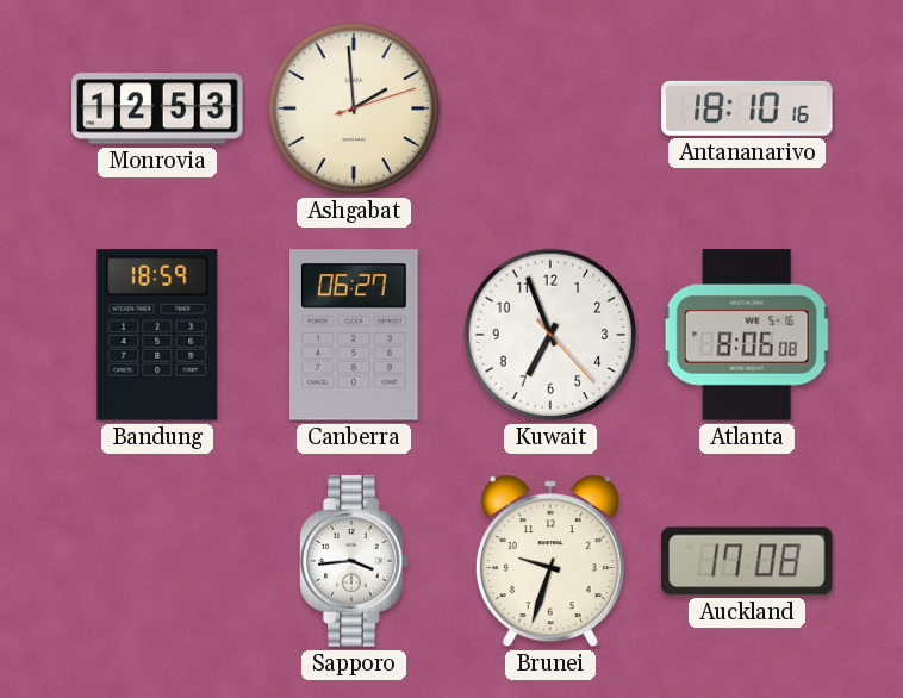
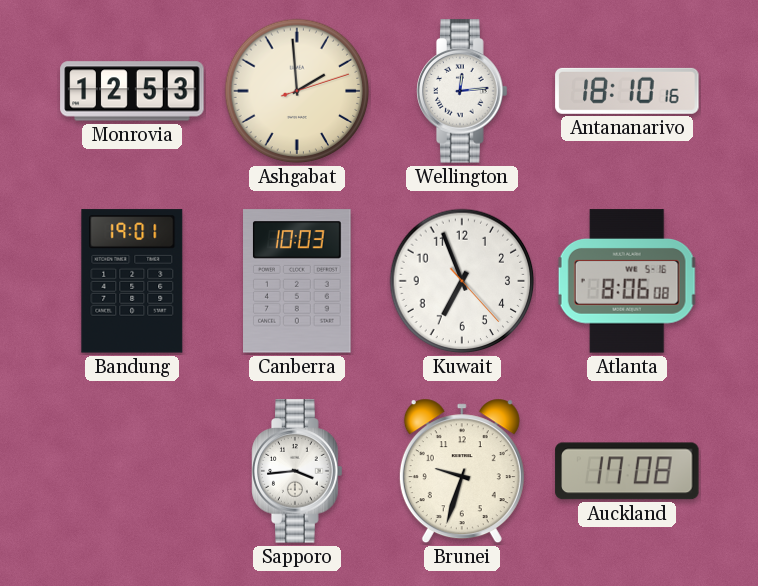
Wellington: none -> 12:14 (462, 91)
Bandung: 18:59 -> 19:01 (132, 281)
Canberra: 06:27 -> 10:03 (298, 281)
